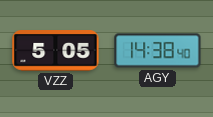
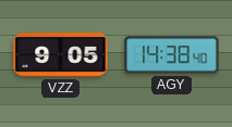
VZZ: 5:05 -> 9:05 (61, 55)
